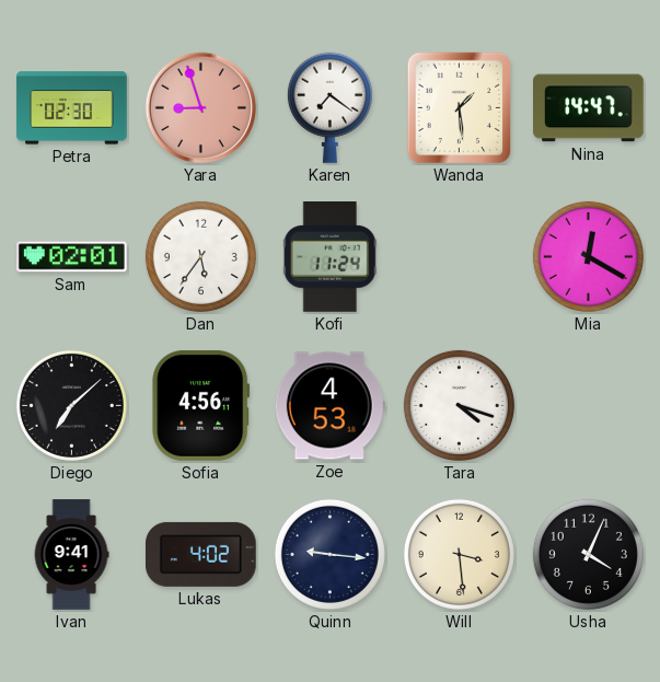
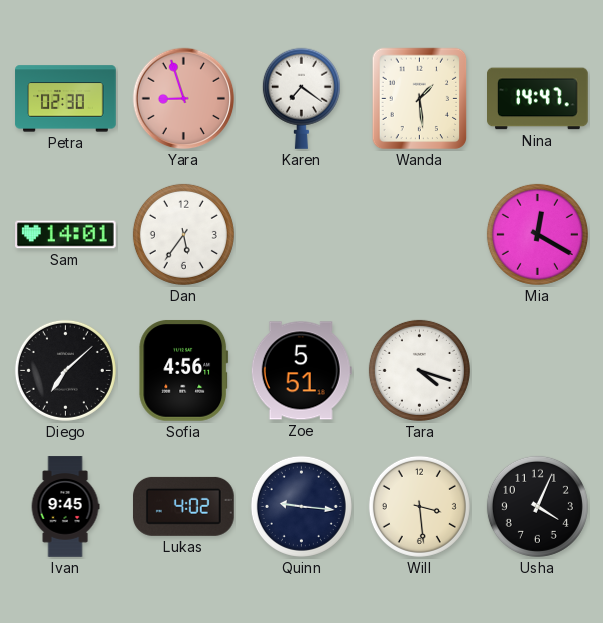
Sam: 02:01 -> 14:01 (66, 235)
Kofi: 11:24 -> none (329, 257)
Zoe: 4:53 -> 5:51 (301, 371)
Ivan: 9:41 -> 9:45 (65, 507)
